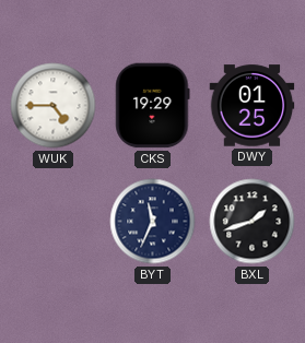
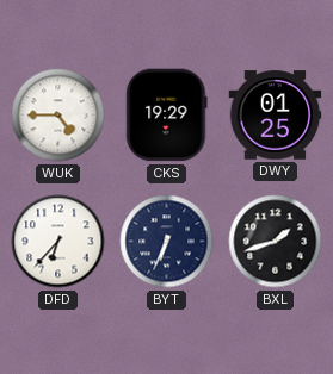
DFD: none -> 6:37 (58, 242)
BYT: 11:34 -> 6:34 (167, 242)
